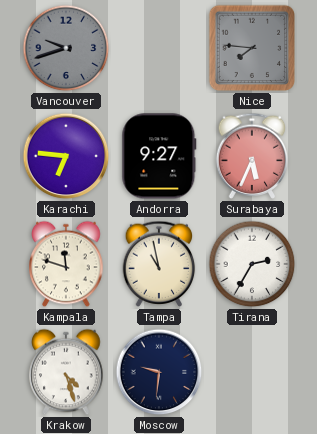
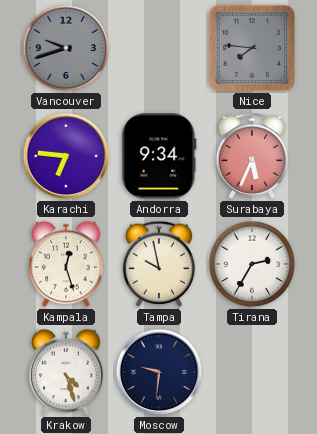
Andorra: 9:27 -> 9:34 (159, 156)
Kampala: 11:48 -> 12:27 (66, 264)
Tampa: 10:58 -> 9:58 (159, 264)
